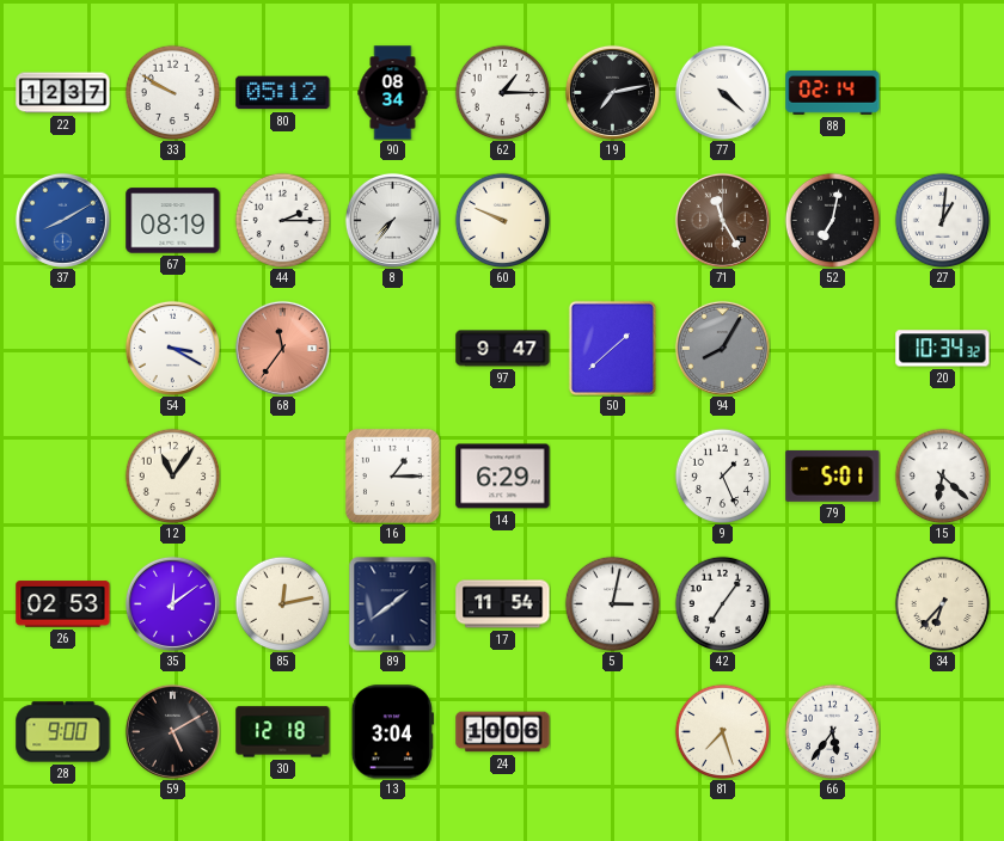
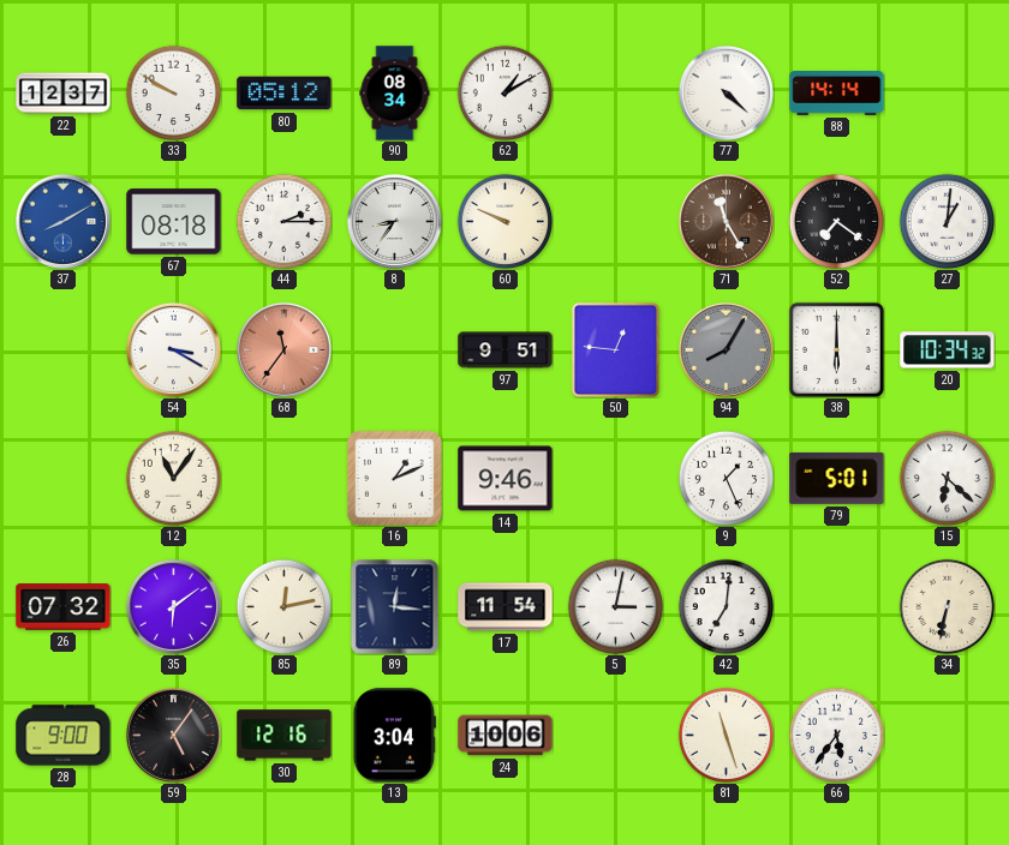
62: 1:15 -> 1:10 (504, 92)
19: 7:13 -> none (612, 92)
88: 02:14 -> 14:14 (837, 94)
67: 08:19 -> 08:18 (174, 222)
8: 7:36 -> 8:36 (394, 221)
52: 7:02 -> 7:21 (836, 221)
97: 9:47 -> 9:51 (506, 350)
50: 1:38 -> 12:46 (616, 349)
38: none -> 6:00 (836, 349)
16: 1:15 -> 1:11 (394, 478)
14: 6:29 -> 9:46 (506, 479)
26: 02:53 -> 07:32 (64, 607)
35: 12:09 -> 6:09 (173, 606)
89: 1:39 -> 12:16 (395, 606)
42: 7:06 -> 7:01 (726, 606)
34: 6:37 -> 6:32 (947, 606)
59: 5:10 -> 5:06 (173, 735)
30: 12:18 -> 12:16 (285, 736)
81: 7:27 -> 11:27 (726, 735)
